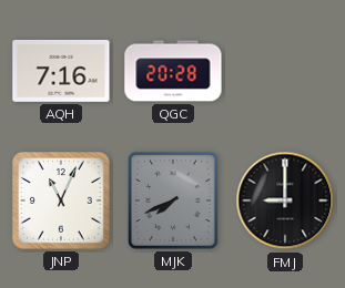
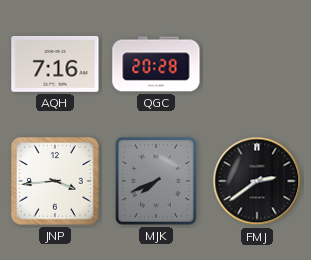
JNP: 11:04 -> 3:44 (55, 181)
FMJ: 9:00 -> 2:39 (257, 181)
